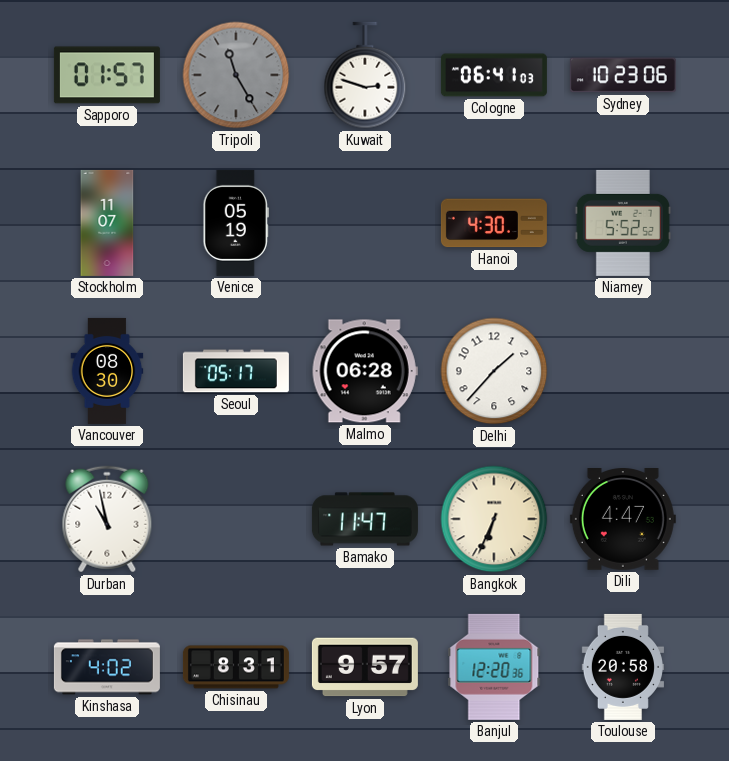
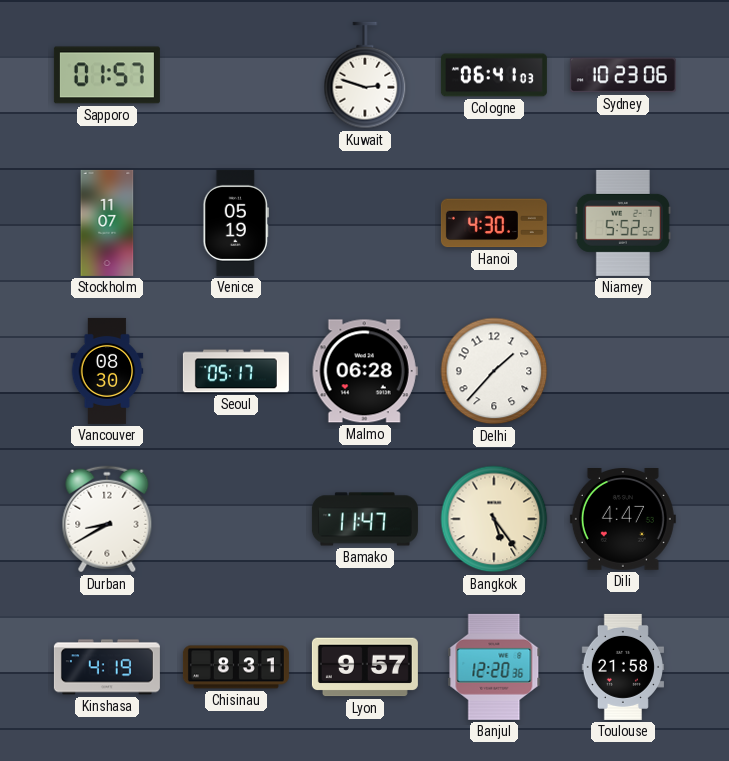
Tripoli: 11:25 -> none (236, 75)
Durban: 10:58 -> 8:40 (107, 519)
Bangkok: 6:34 -> 5:24 (494, 519)
Kinshasa: 4:02 -> 4:19 (107, 667)
Toulouse: 20:58 -> 21:58 (623, 667)
